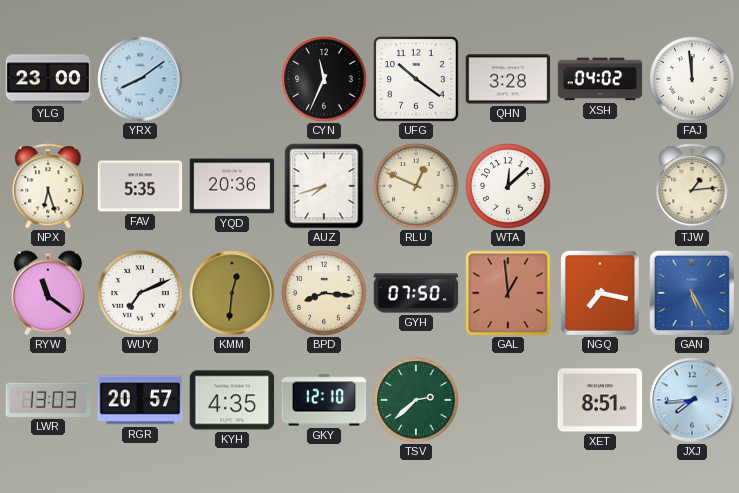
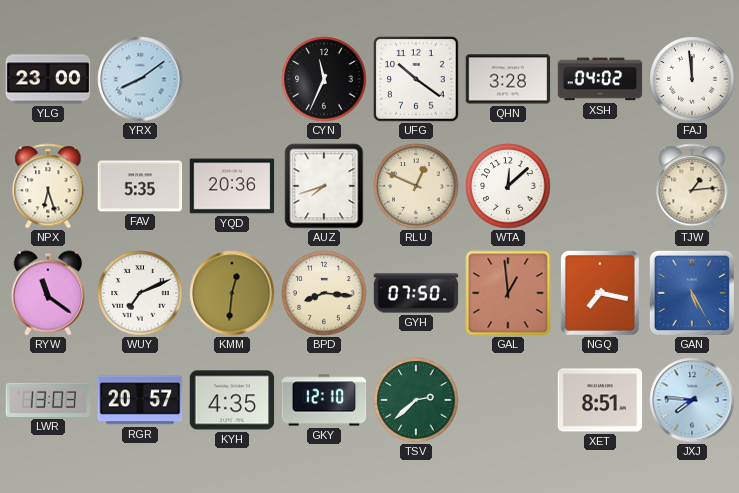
JXJ: 7:44 -> 7:46 (692, 400)
